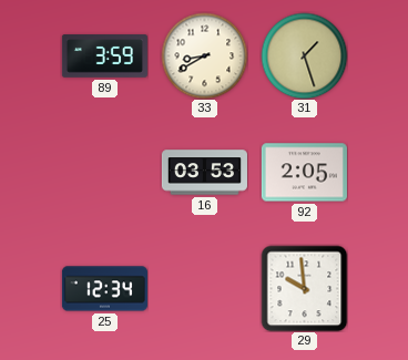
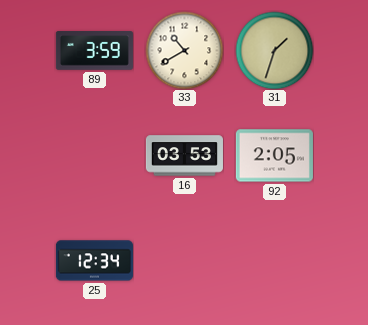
33: 8:40 -> 10:40 (184, 50)
31: 1:27 -> 1:33 (274, 50)
29: 9:59 -> none (304, 288)
